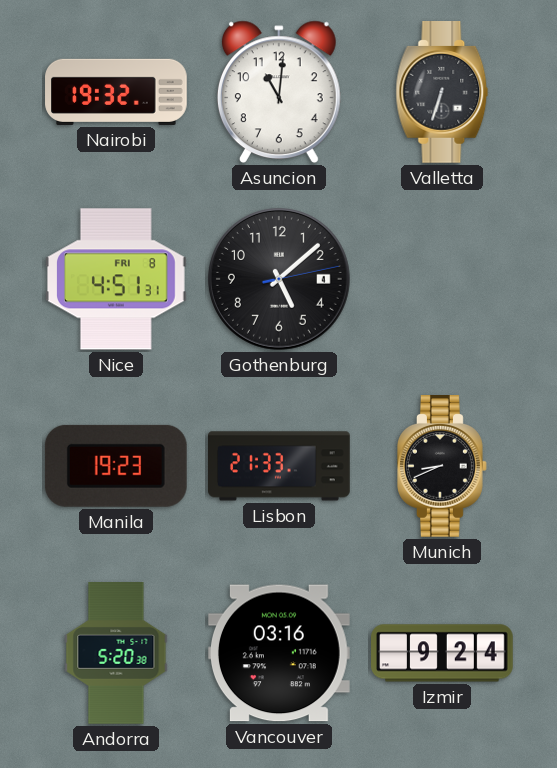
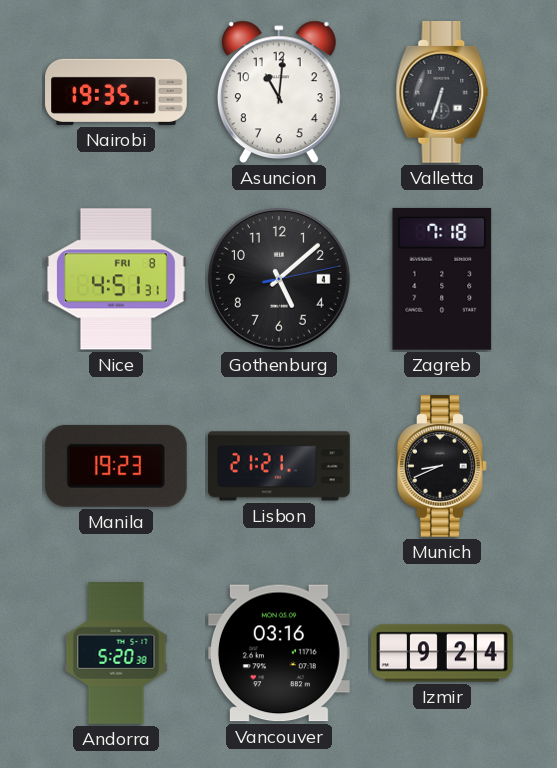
Nairobi: 19:32 -> 19:35 (116, 92)
Zagreb: none -> 7:18 (442, 279)
Lisbon: 21:33 -> 21:21 (280, 466)
